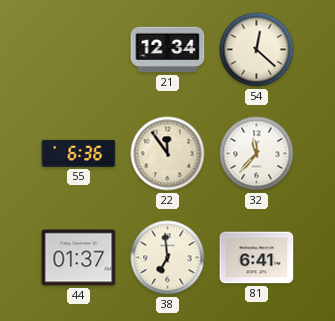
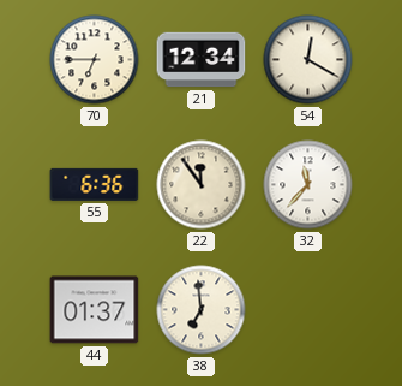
70: none -> 6:45 (95, 60)
54: 12:22 -> 12:20 (308, 60)
81: 6:41 -> none (257, 258)
